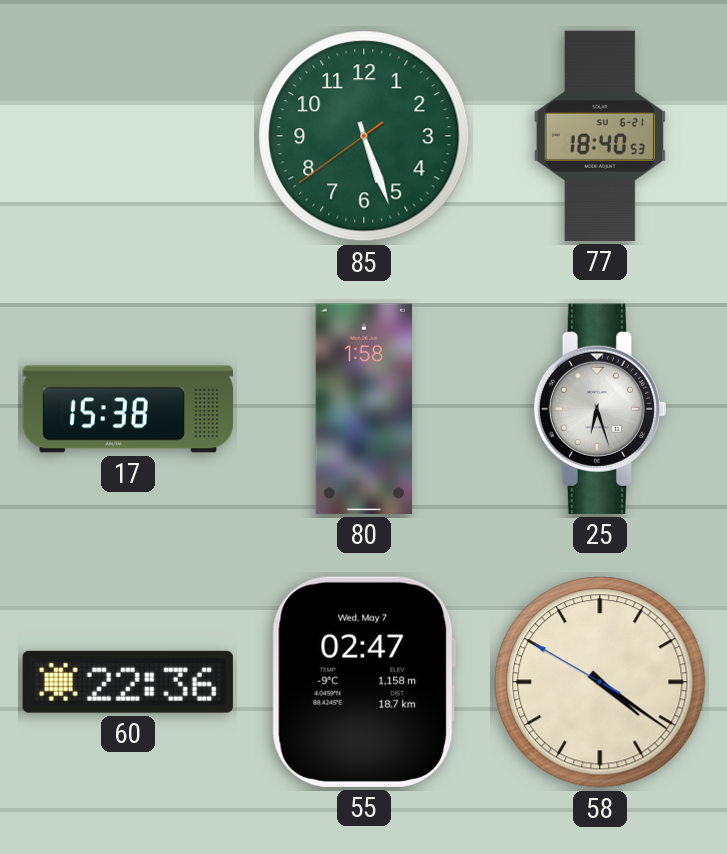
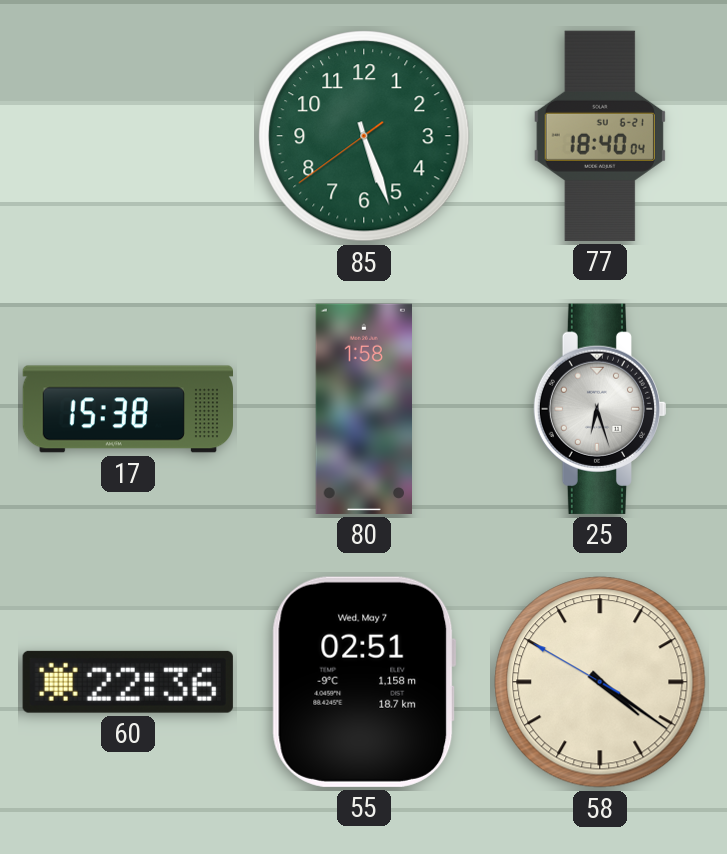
77: 18:40:53 -> 18:40:04 (600, 136)
55: 02:47 -> 02:51 (364, 682)
